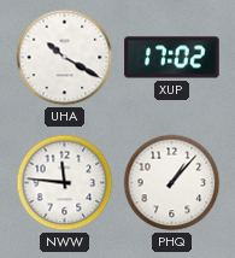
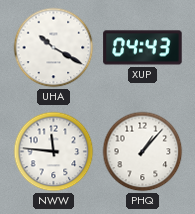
XUP: 17:02 -> 04:43 (143, 48)
